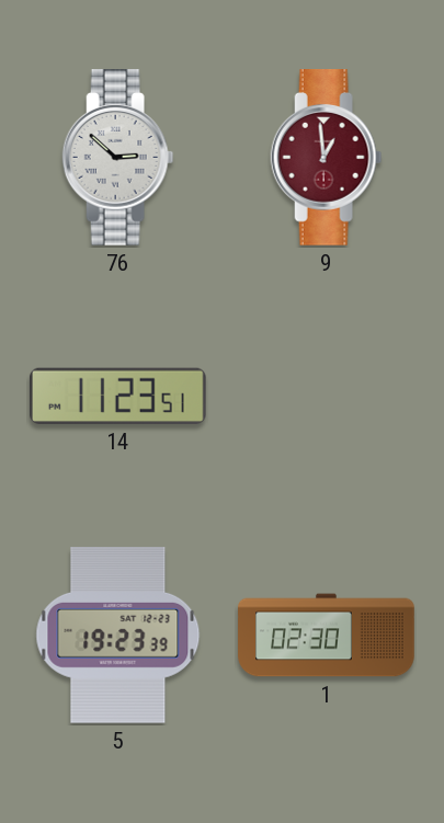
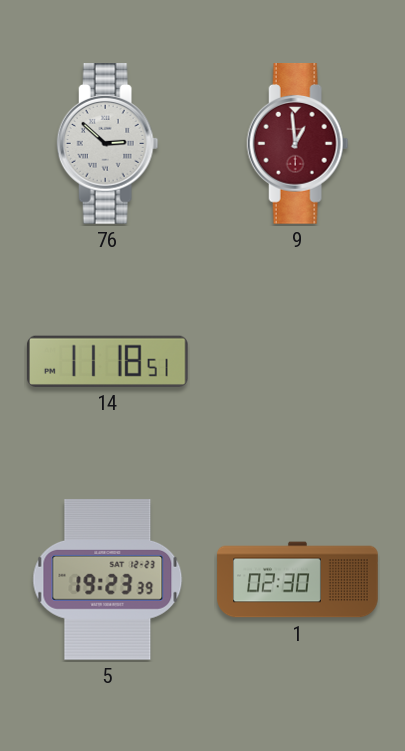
14: 11:23 -> 11:18 (107, 361)
